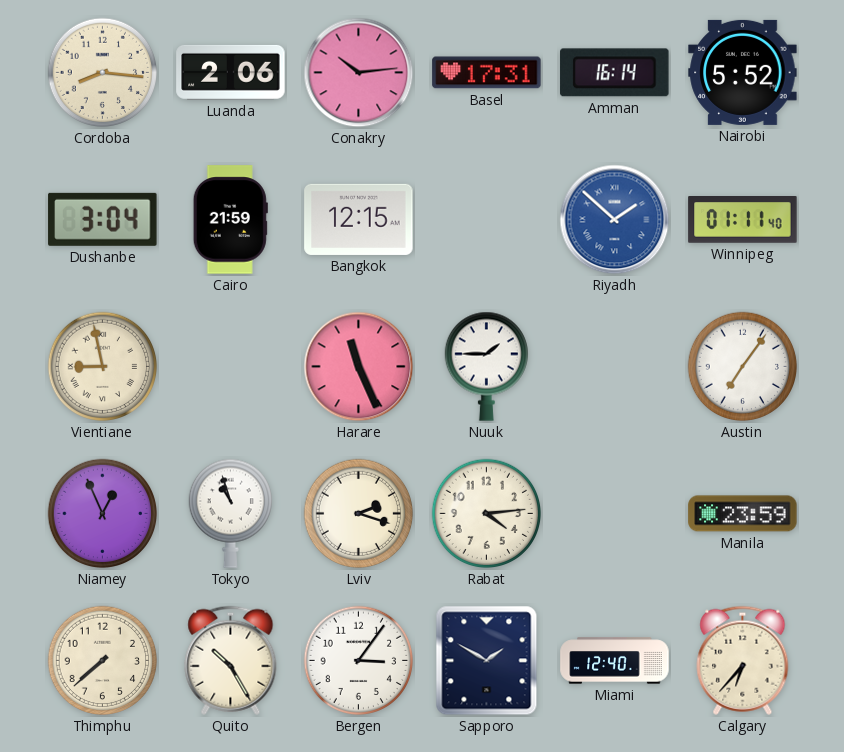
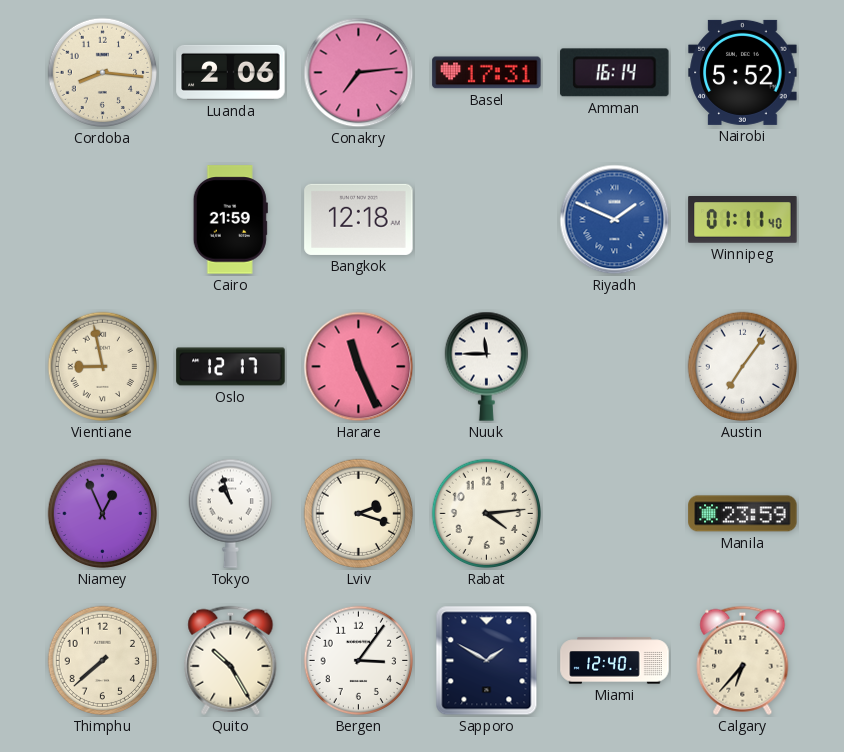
Conakry: 10:14 -> 7:14 (359, 73)
Dushanbe: 3:04 -> none (103, 219)
Bangkok: 12:15 -> 12:18 (359, 219)
Riyadh: 1:52 -> 1:49 (615, 220)
Oslo: none -> 12:17 (231, 367)
Nuuk: 1:45 -> 11:45 (486, 366)
